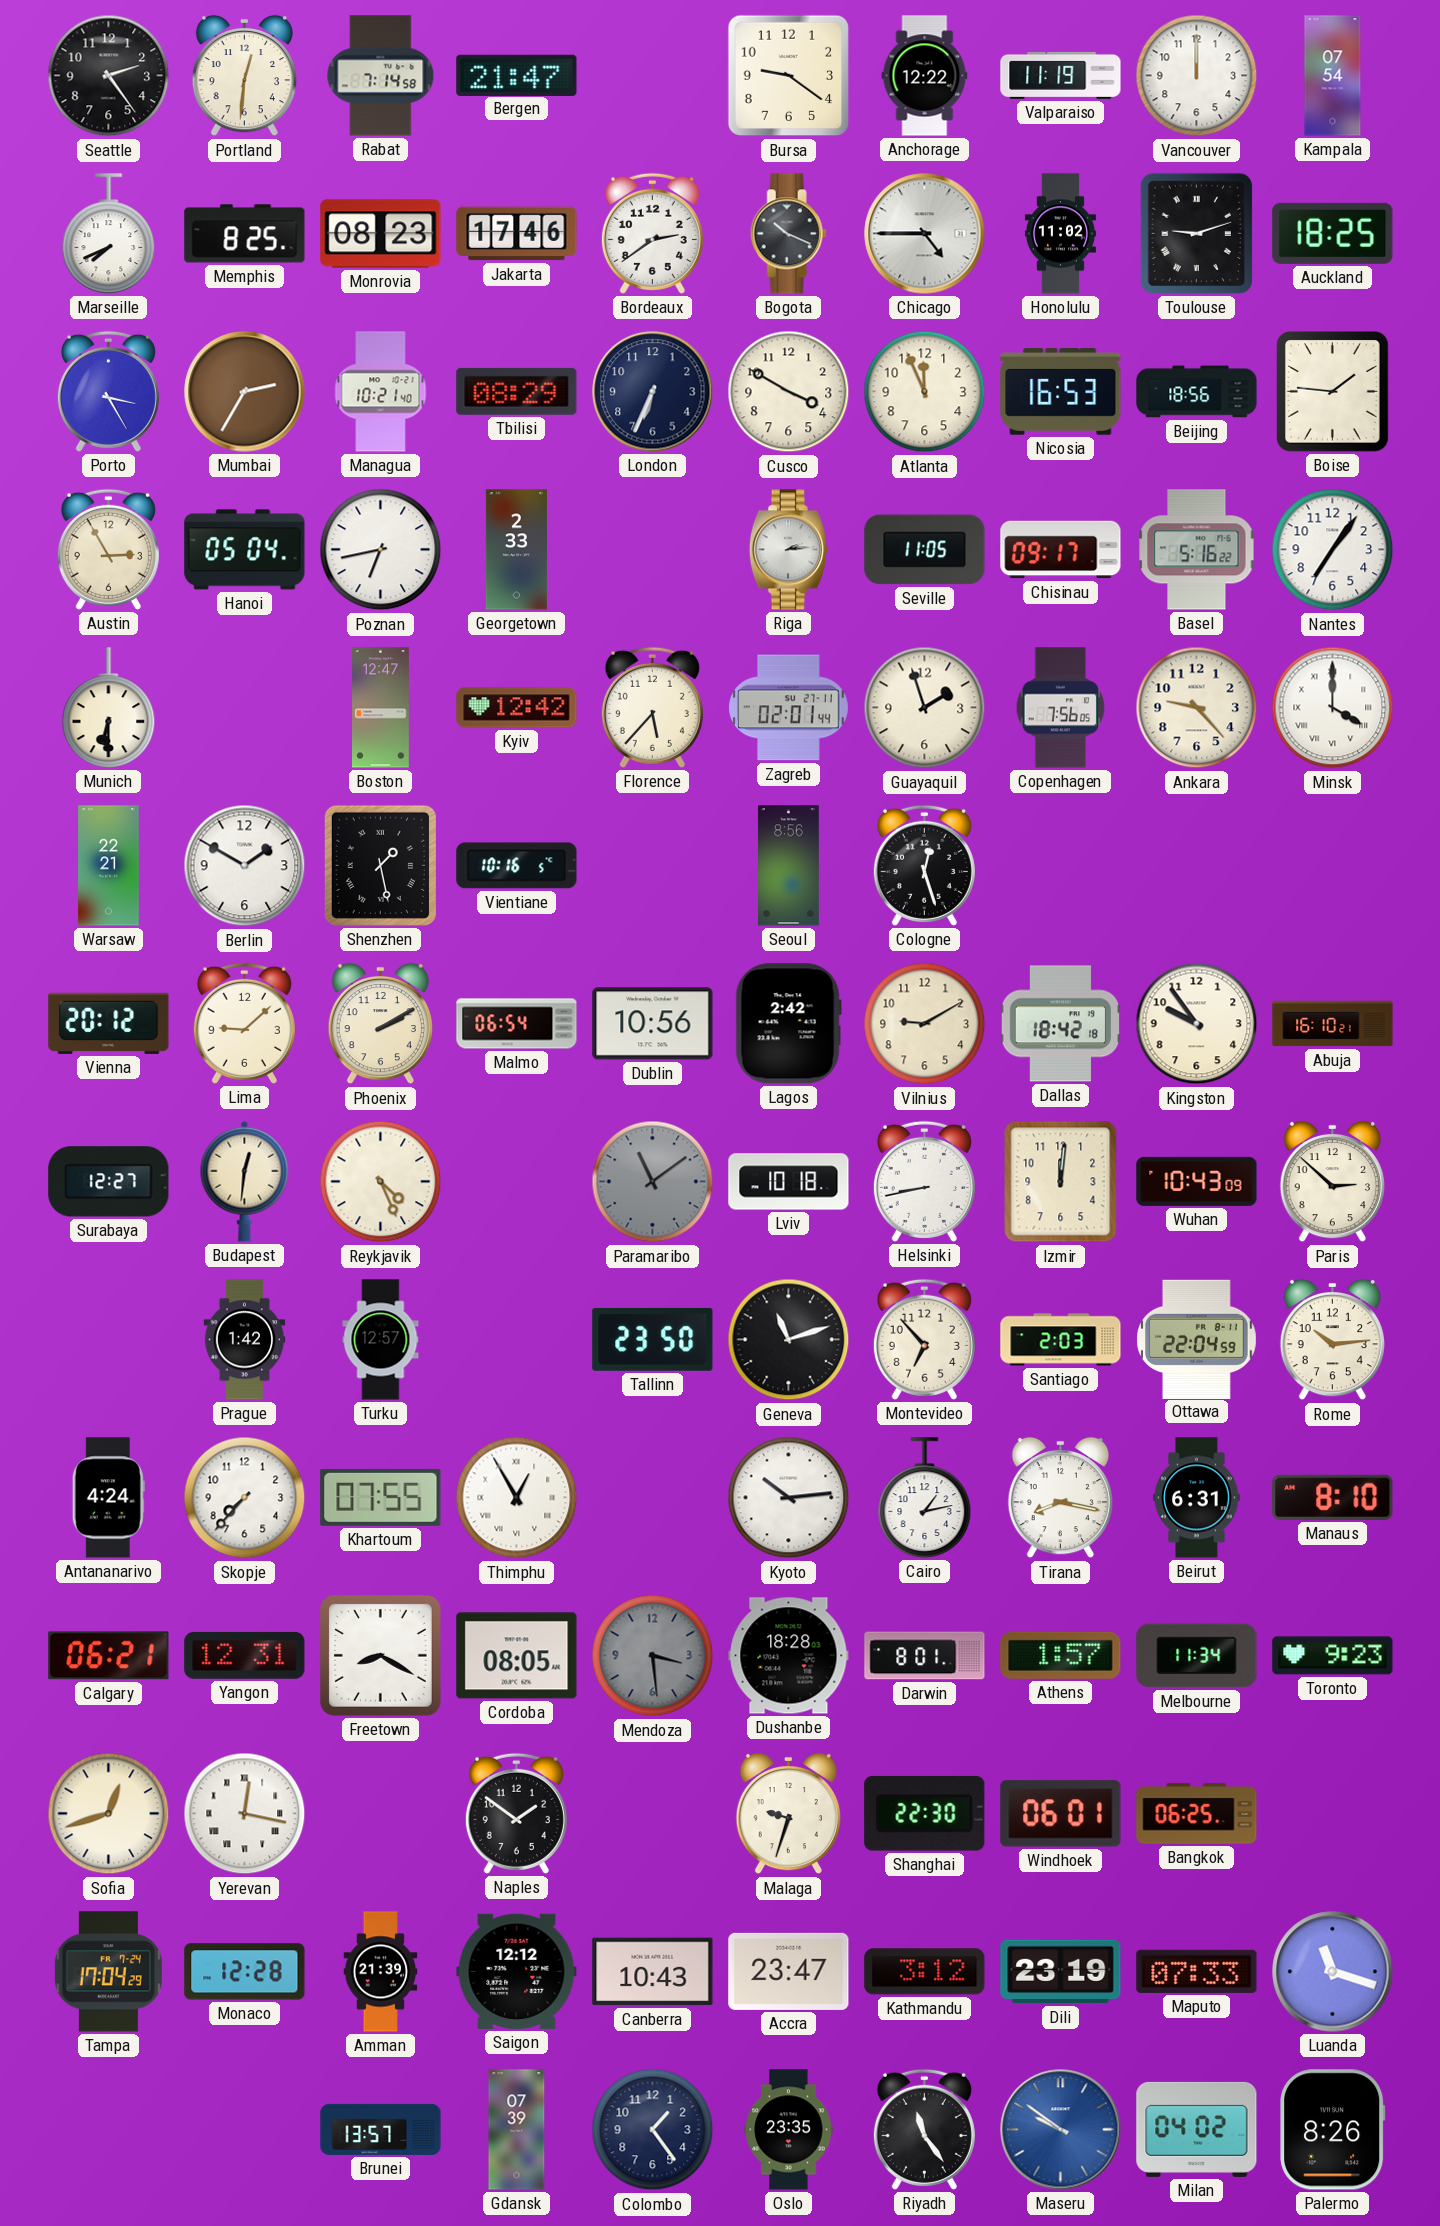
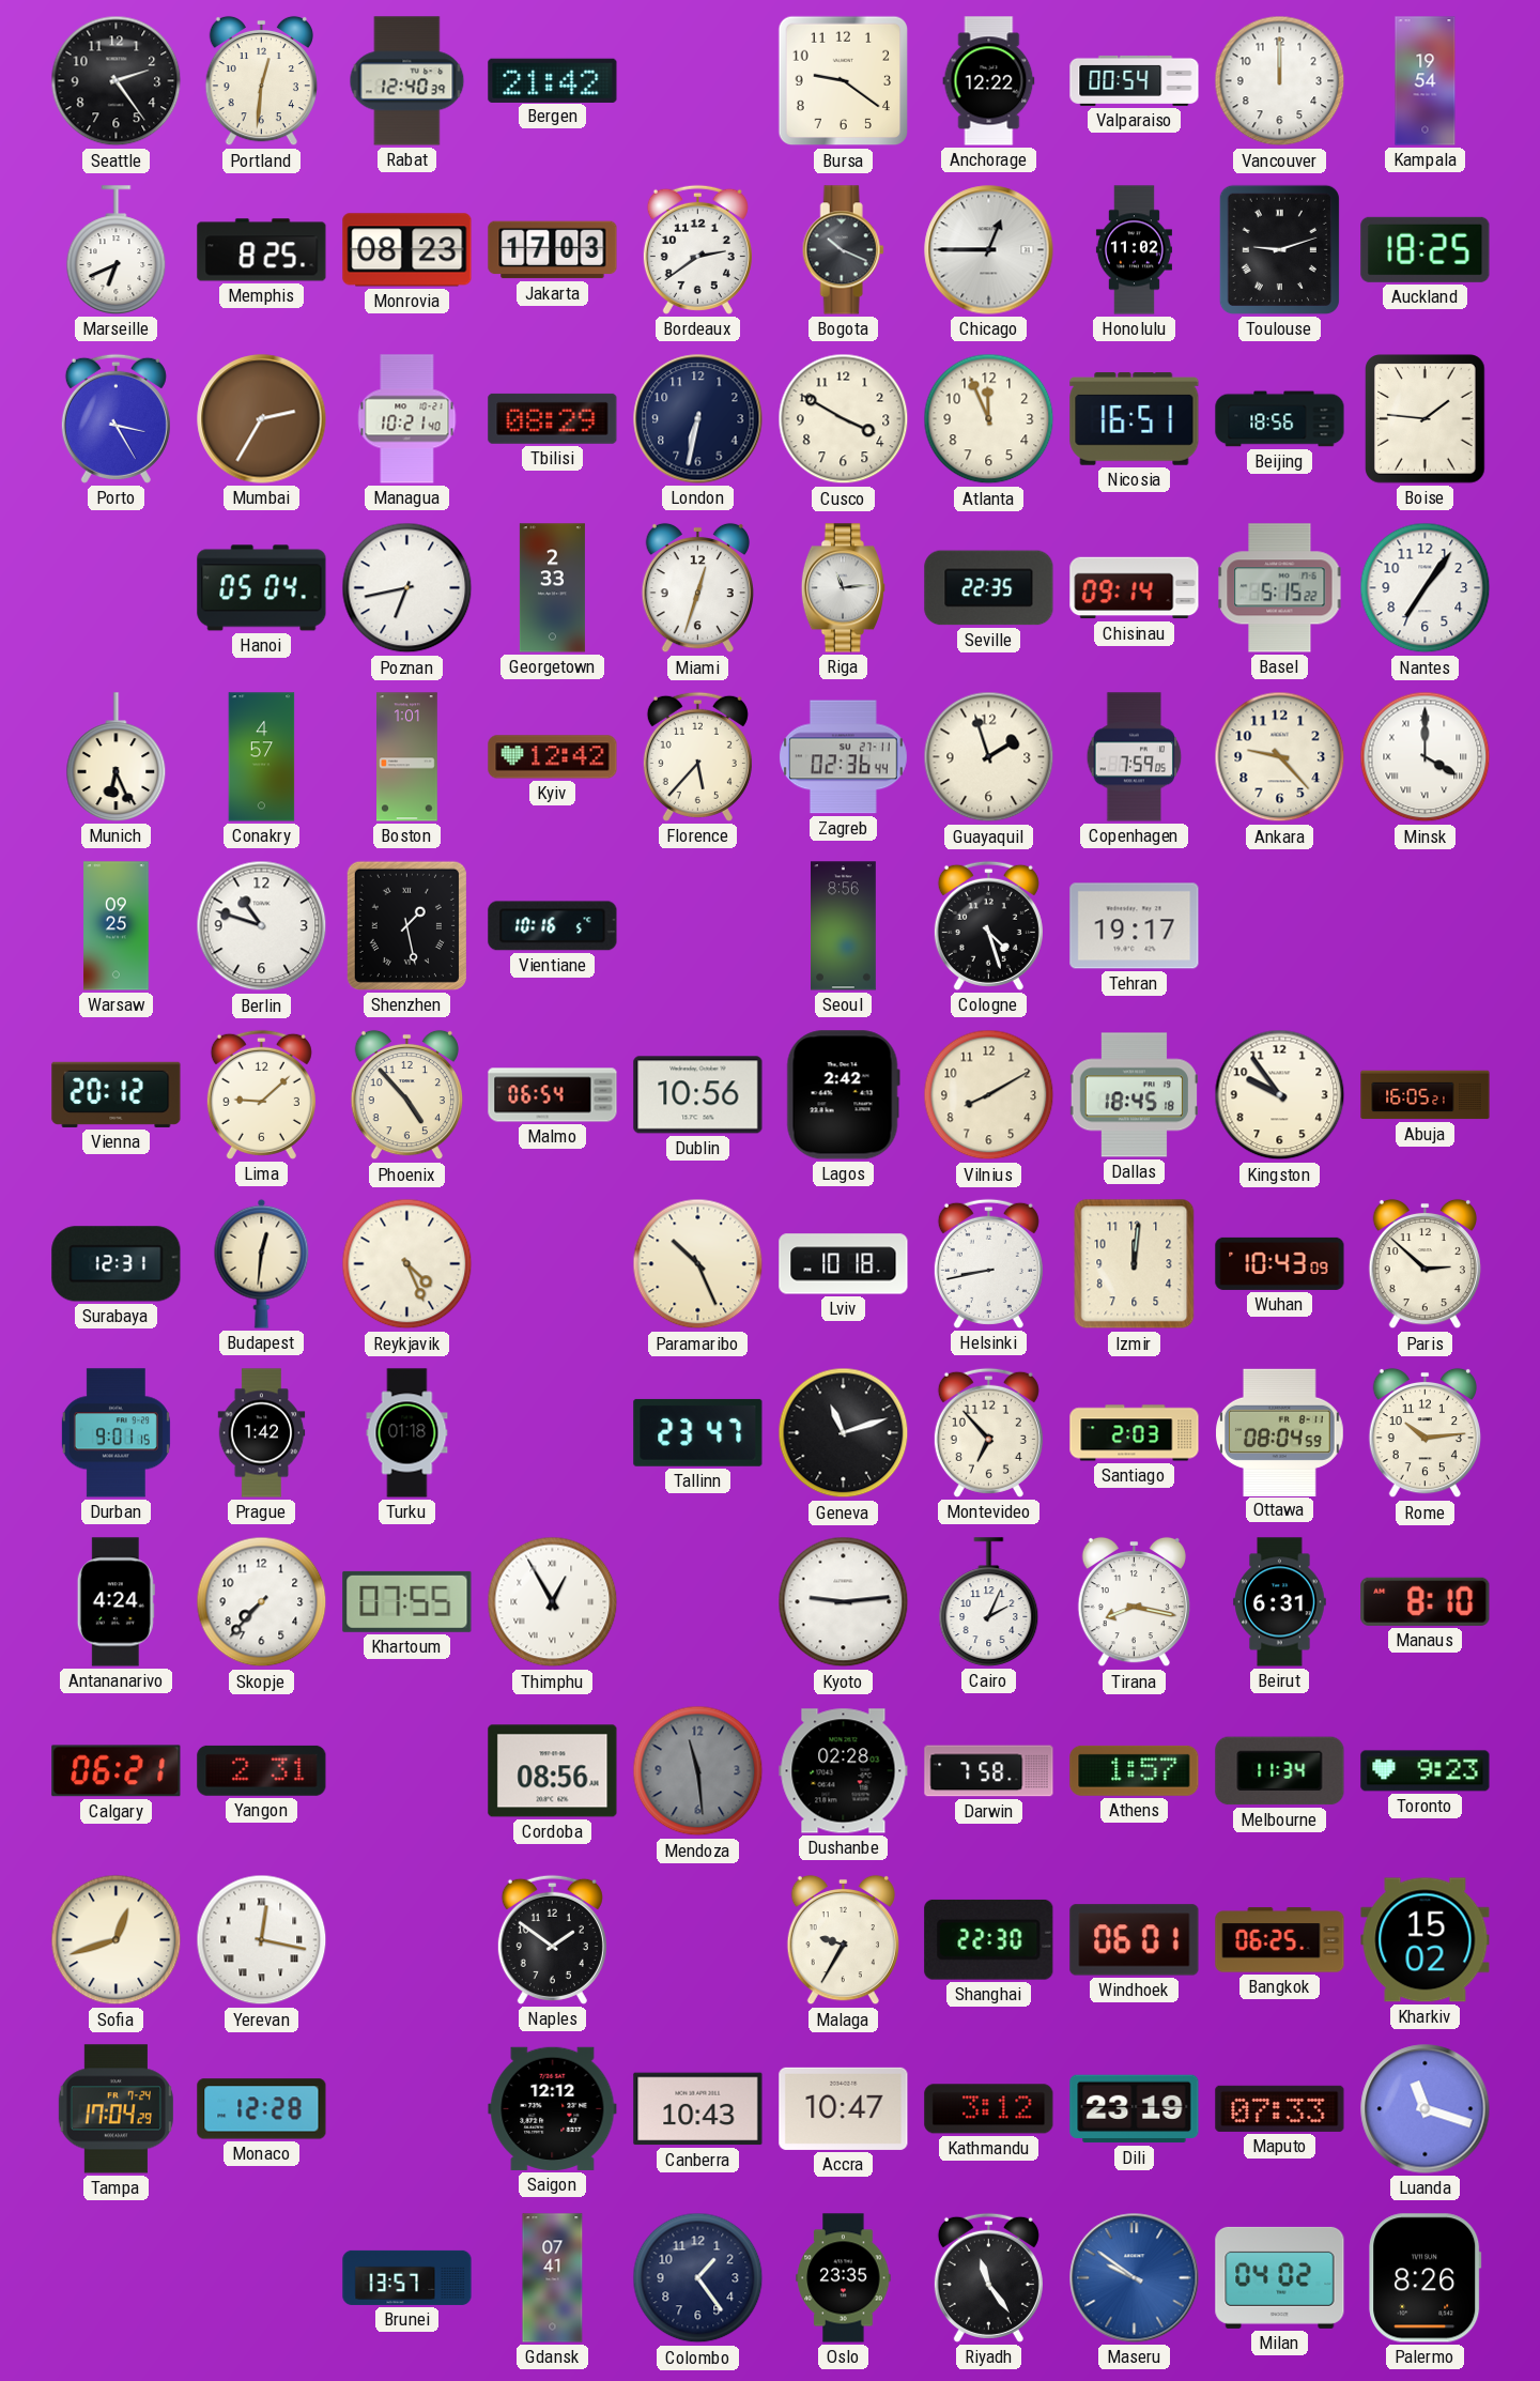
Rabat: 7:14 -> 12:40 (407, 81)
Bergen: 21:47 -> 21:42 (553, 80)
Valparaiso: 11:19 -> 00:54 (1135, 80)
Kampala: 07:54 -> 19:54 (1426, 81)
Marseille: 7:41 -> 6:41 (117, 250)
Jakarta: 17:46 -> 17:03 (553, 250)
Chicago: 4:45 -> 12:45 (989, 250)
London: 6:34 -> 6:32 (698, 419)
Nicosia: 16:53 -> 16:51 (1135, 419)
Austin: 2:55 -> none (108, 549)
Miami: none -> 12:33 (697, 588)
Riga: 2:14 -> 11:14 (843, 588)
Seville: 11:05 -> 22:35 (989, 588)
Chisinau: 09:17 -> 09:14 (1135, 588)
Basel: 5:16 -> 5:15 (1280, 588)
Munich: 6:30 -> 6:26 (117, 757)
Conakry: none -> 4:57 (262, 757)
Boston: 12:47 -> 1:01 (407, 757)
Zagreb: 02:01 -> 02:36 (843, 757)
Copenhagen: 7:56 -> 7:59 (1135, 757)
Warsaw: 22:21 -> 09:25 (117, 926)
Berlin: 1:50 -> 10:48 (262, 926)
Cologne: 12:27 -> 4:27 (988, 925)
Tehran: none -> 19:17 (1135, 926)
Phoenix: 2:10 -> 4:53 (406, 1095)
Vilnius: 9:10 -> 8:10 (989, 1095)
Dallas: 18:42 -> 18:45 (1134, 1095)
Abuja: 16:10 -> 16:05 (1426, 1095)
Surabaya: 12:27 -> 12:31 (117, 1264)
Paramaribo: 11:09 -> 10:26 (698, 1264)
Paramaribo dial: grey -> cream (698, 1264)
Durban: none -> 9:01 (115, 1433)
Turku: 12:57 -> 01:18 (407, 1433)
Tallinn: 23:50 -> 23:47 (698, 1432)
Ottawa: 22:04 -> 08:04 (1280, 1432)
Kyoto: 10:14 -> 9:14 (844, 1602)
Cairo: 1:13 -> 2:04 (989, 1602)
Yangon: 12:31 -> 2:31 (262, 1770)
Freetown: 8:20 -> none (380, 1655)
Cordoba: 08:05 -> 08:56 (553, 1771)
Mendoza: 3:29 -> 11:29 (698, 1771)
Dushanbe: 18:28 -> 02:28 (844, 1771)
Darwin: 8:01 -> 7:58 (989, 1771)
Malaga: 9:33 -> 9:35 (843, 1940)
Kharkiv: none -> 15:02 (1426, 1940)
Amman: 21:39 -> none (381, 1972)
Accra: 23:47 -> 10:47 (844, 2108)
Gdansk: 07:39 -> 07:41 (553, 2278)
